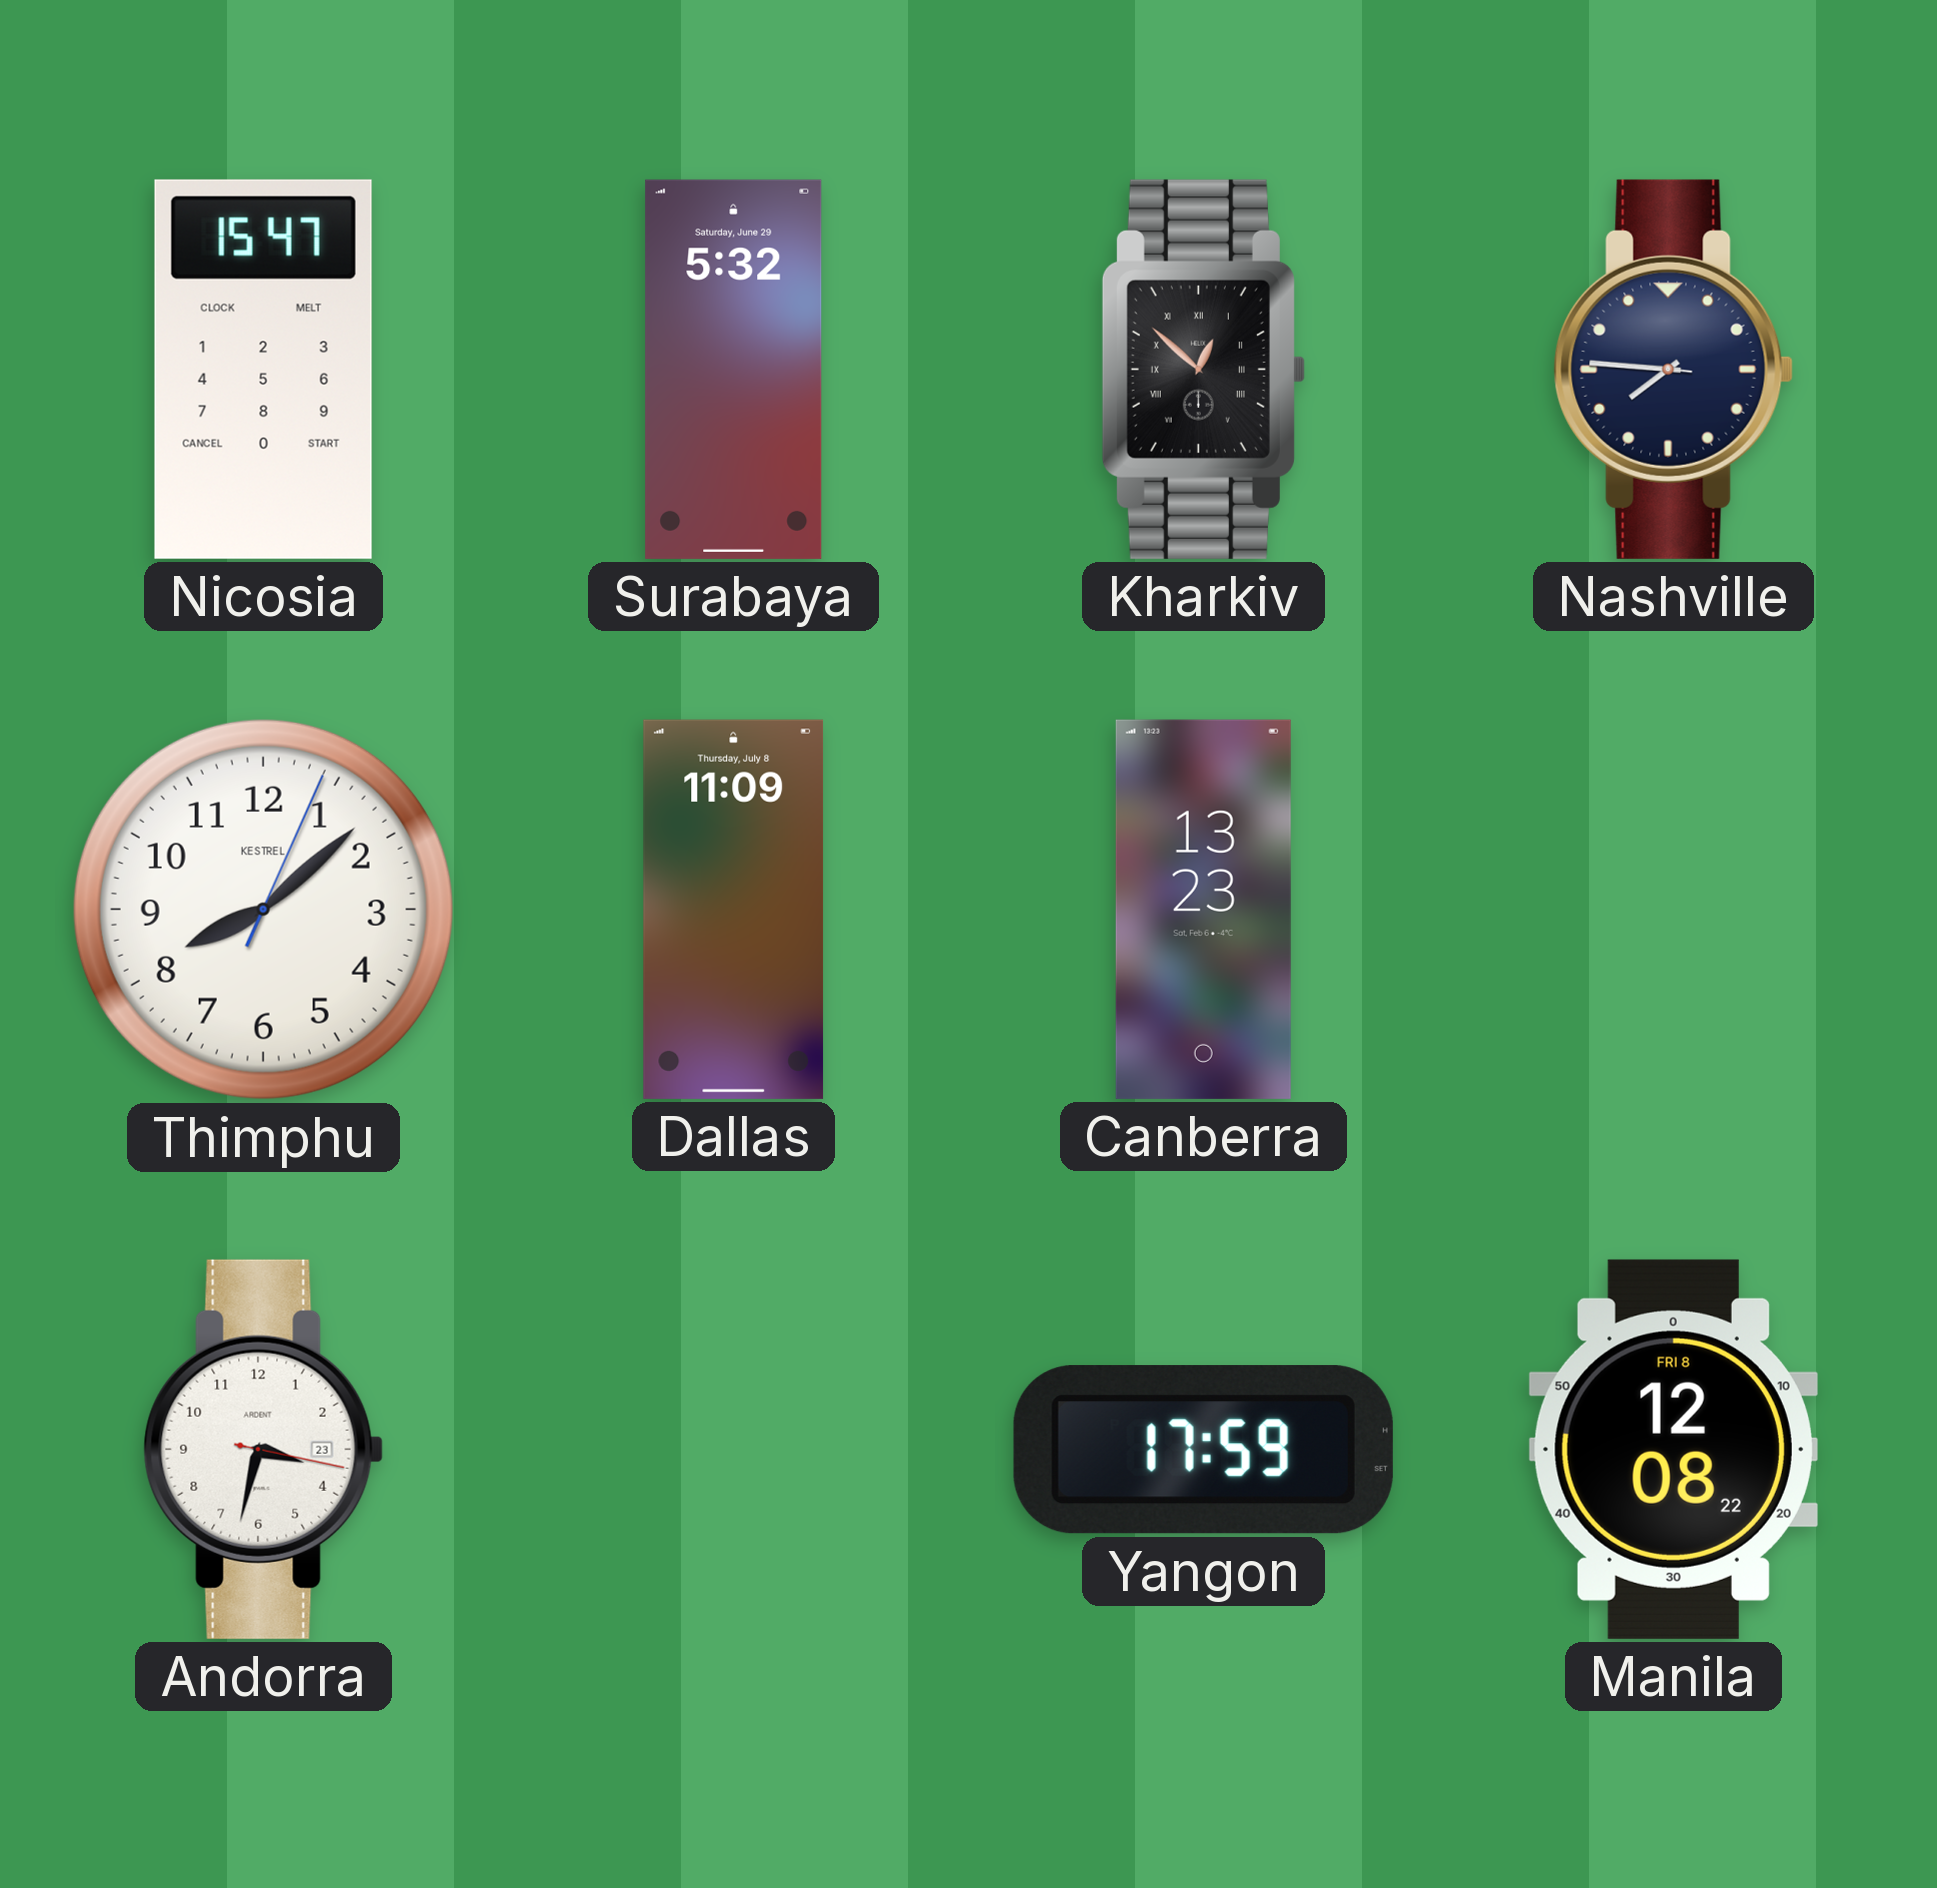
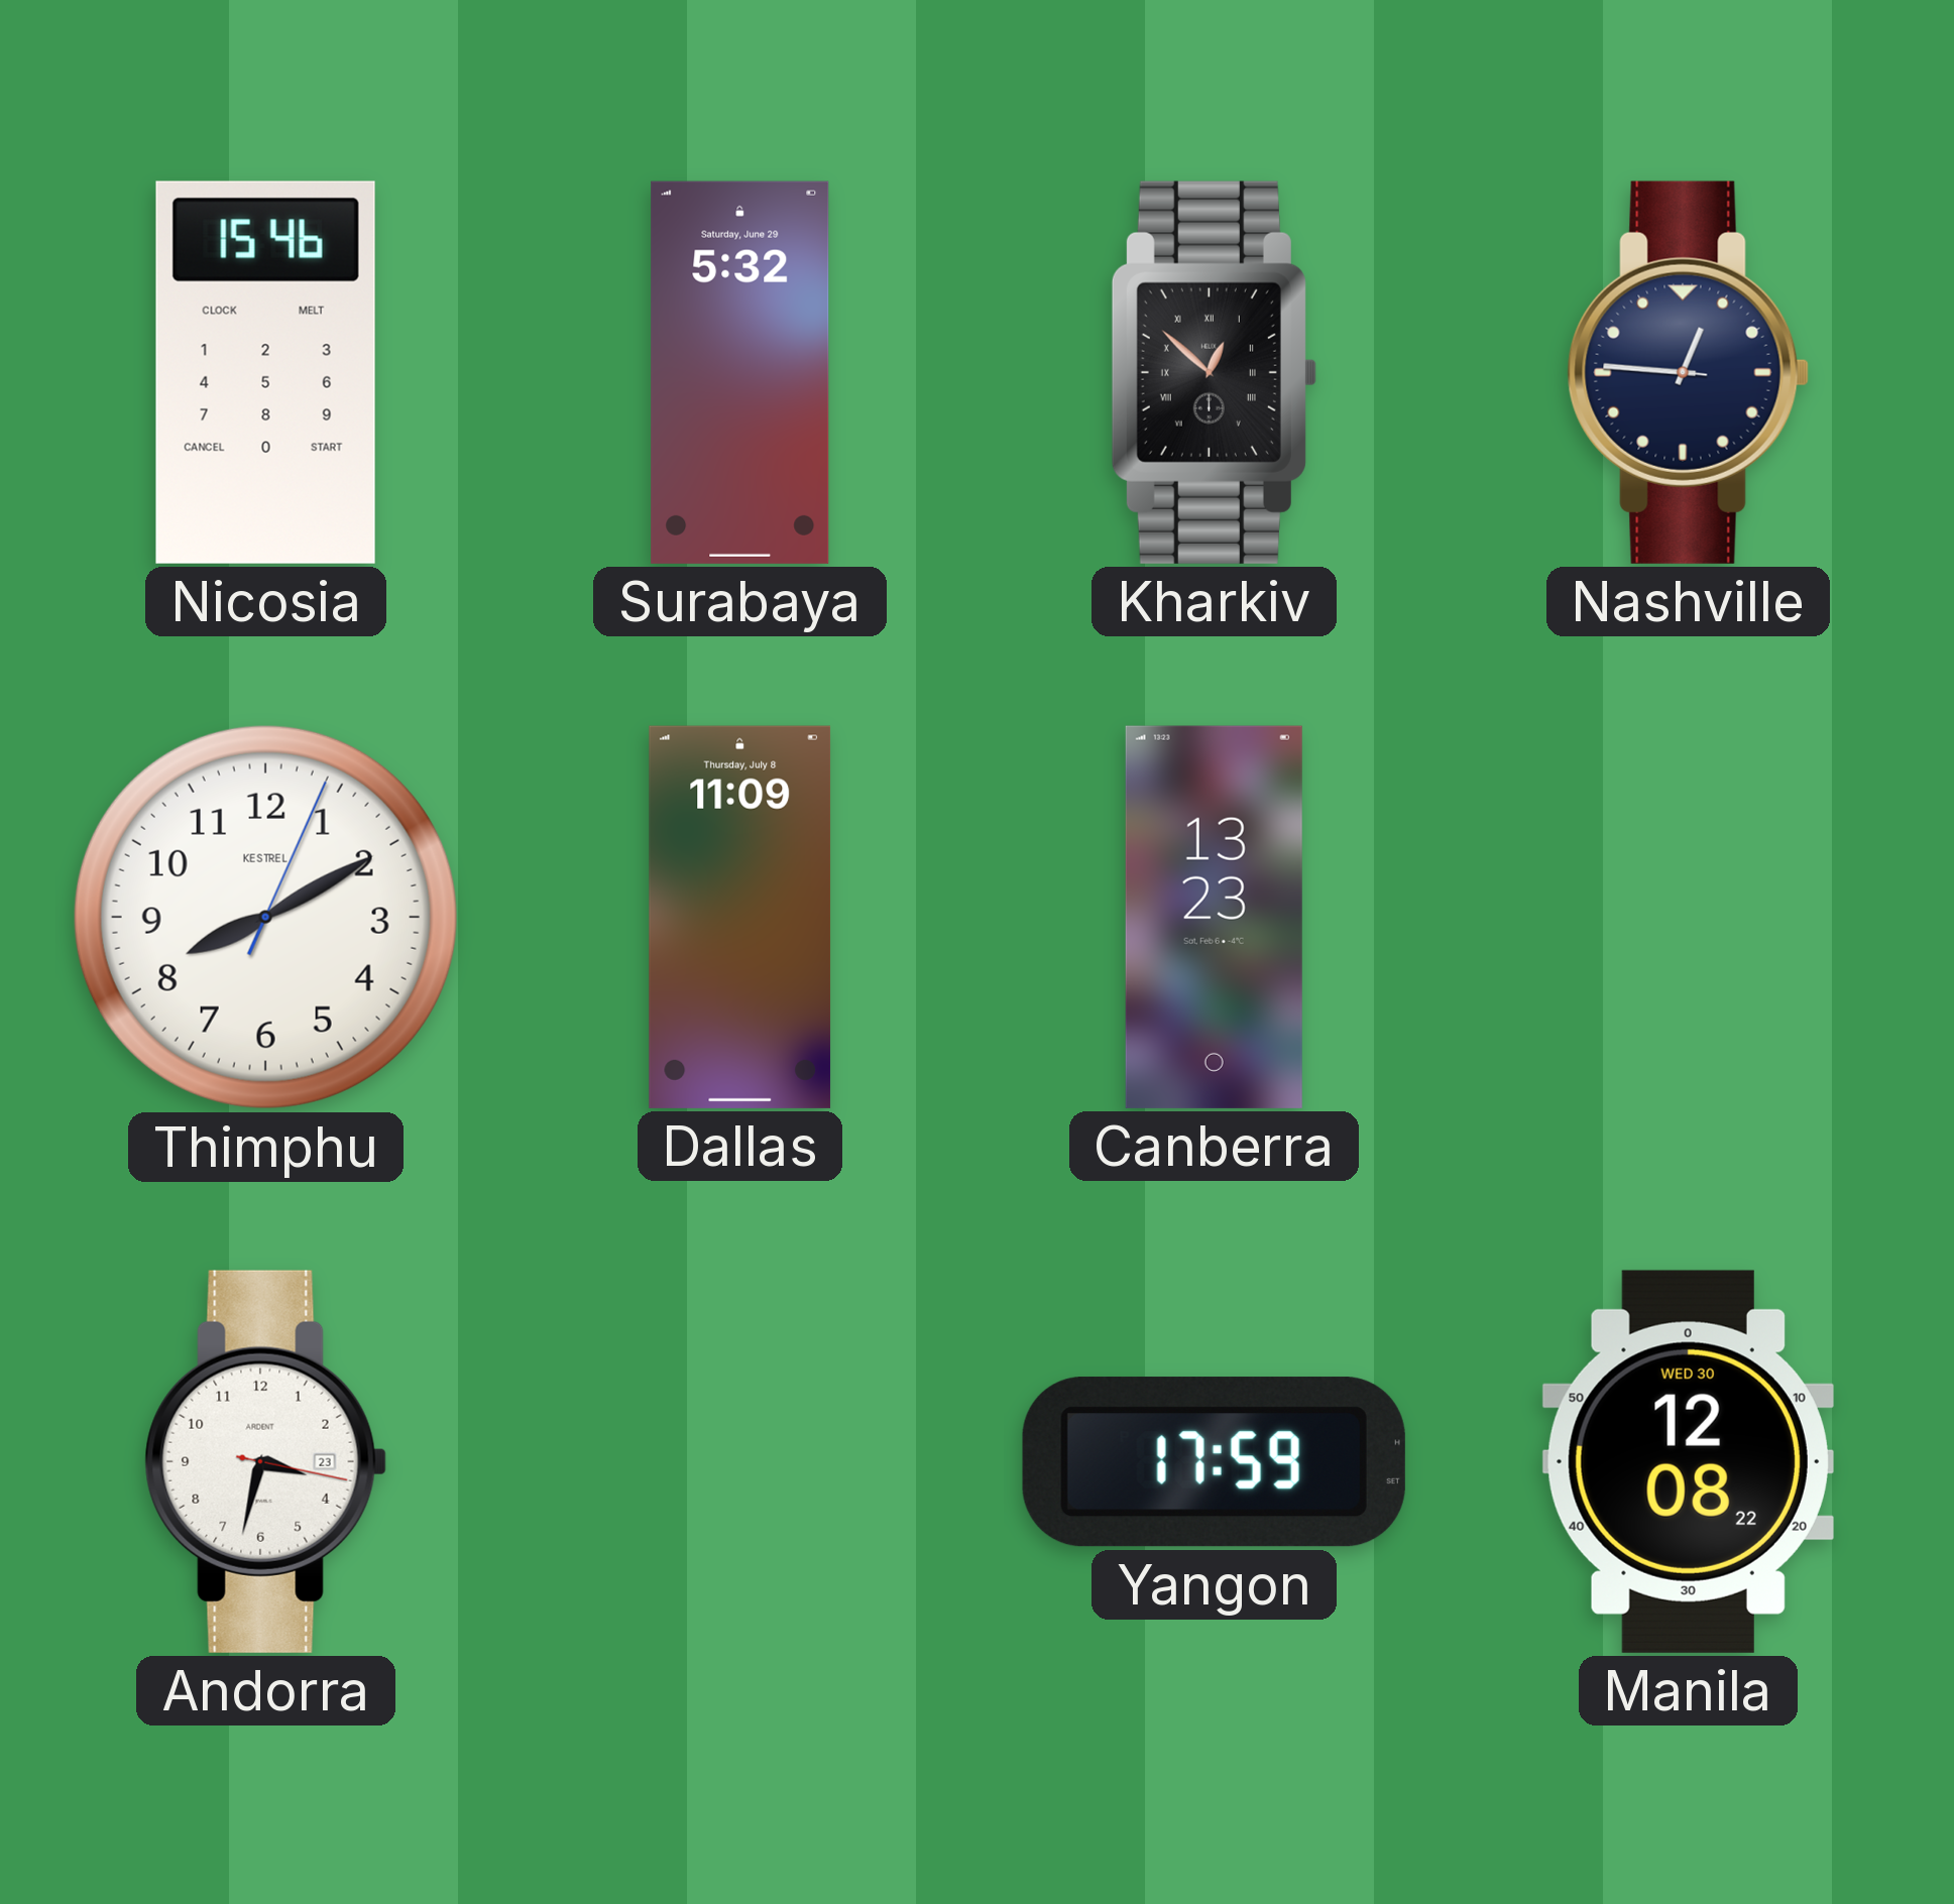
Nicosia: 15:47 -> 15:46 (265, 372)
Nashville: 7:45 -> 12:45 (1688, 372)
Thimphu: 8:08 -> 8:10 (265, 917)
Manila date: FRI 8 -> WED 30 (1688, 1461)
